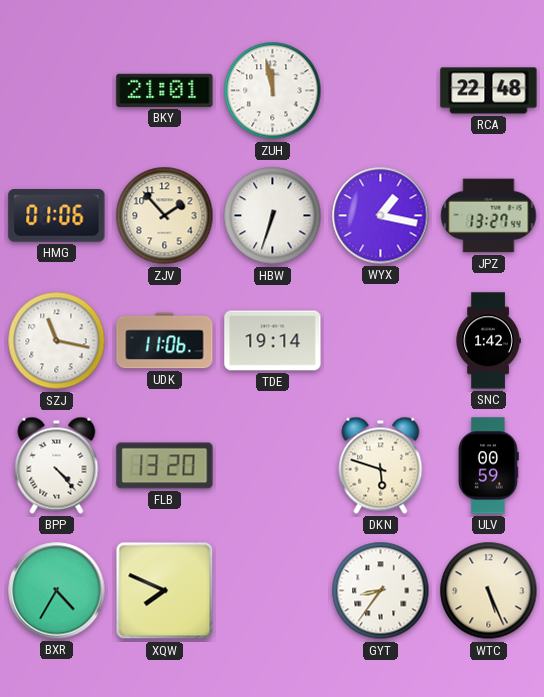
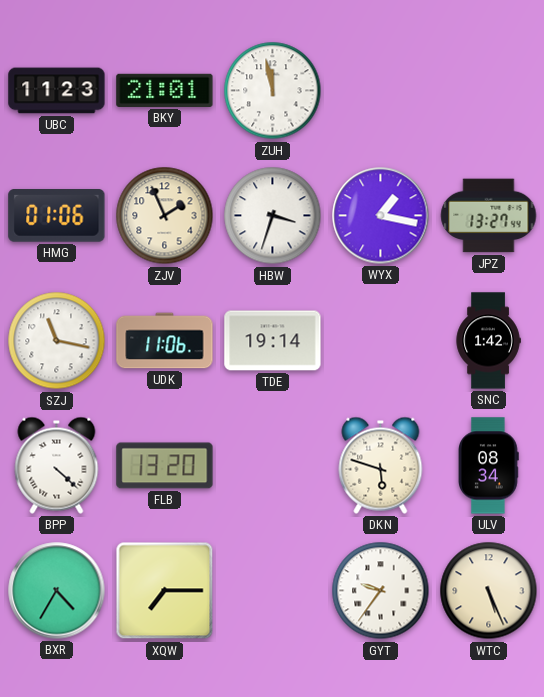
UBC: none -> 11:23 (57, 91)
RCA: 22:48 -> none (489, 91)
ZJV: 1:53 -> 1:56 (165, 216)
HBW: 6:33 -> 3:33 (273, 216)
BPP: 4:23 -> 4:22 (57, 465)
ULV: 00:59 -> 08:34 (489, 466)
XQW: 7:49 -> 7:15 (165, 591)
GYT: 8:36 -> 9:36 (381, 591)
